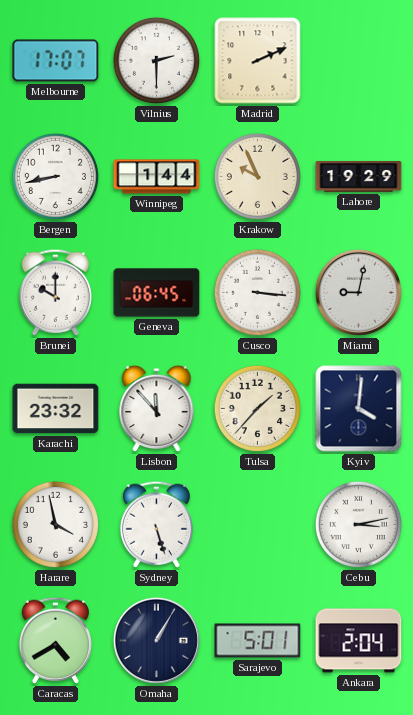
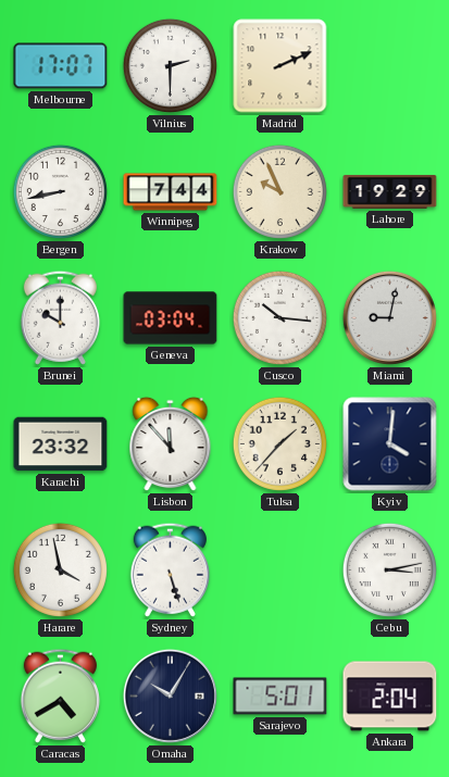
Winnipeg: 1:44 -> 7:44 (171, 192)
Geneva: 06:45 -> 03:04 (171, 318)
Cusco: 3:16 -> 10:16 (279, 317)
Omaha: 1:05 -> 10:05 (170, 695)
